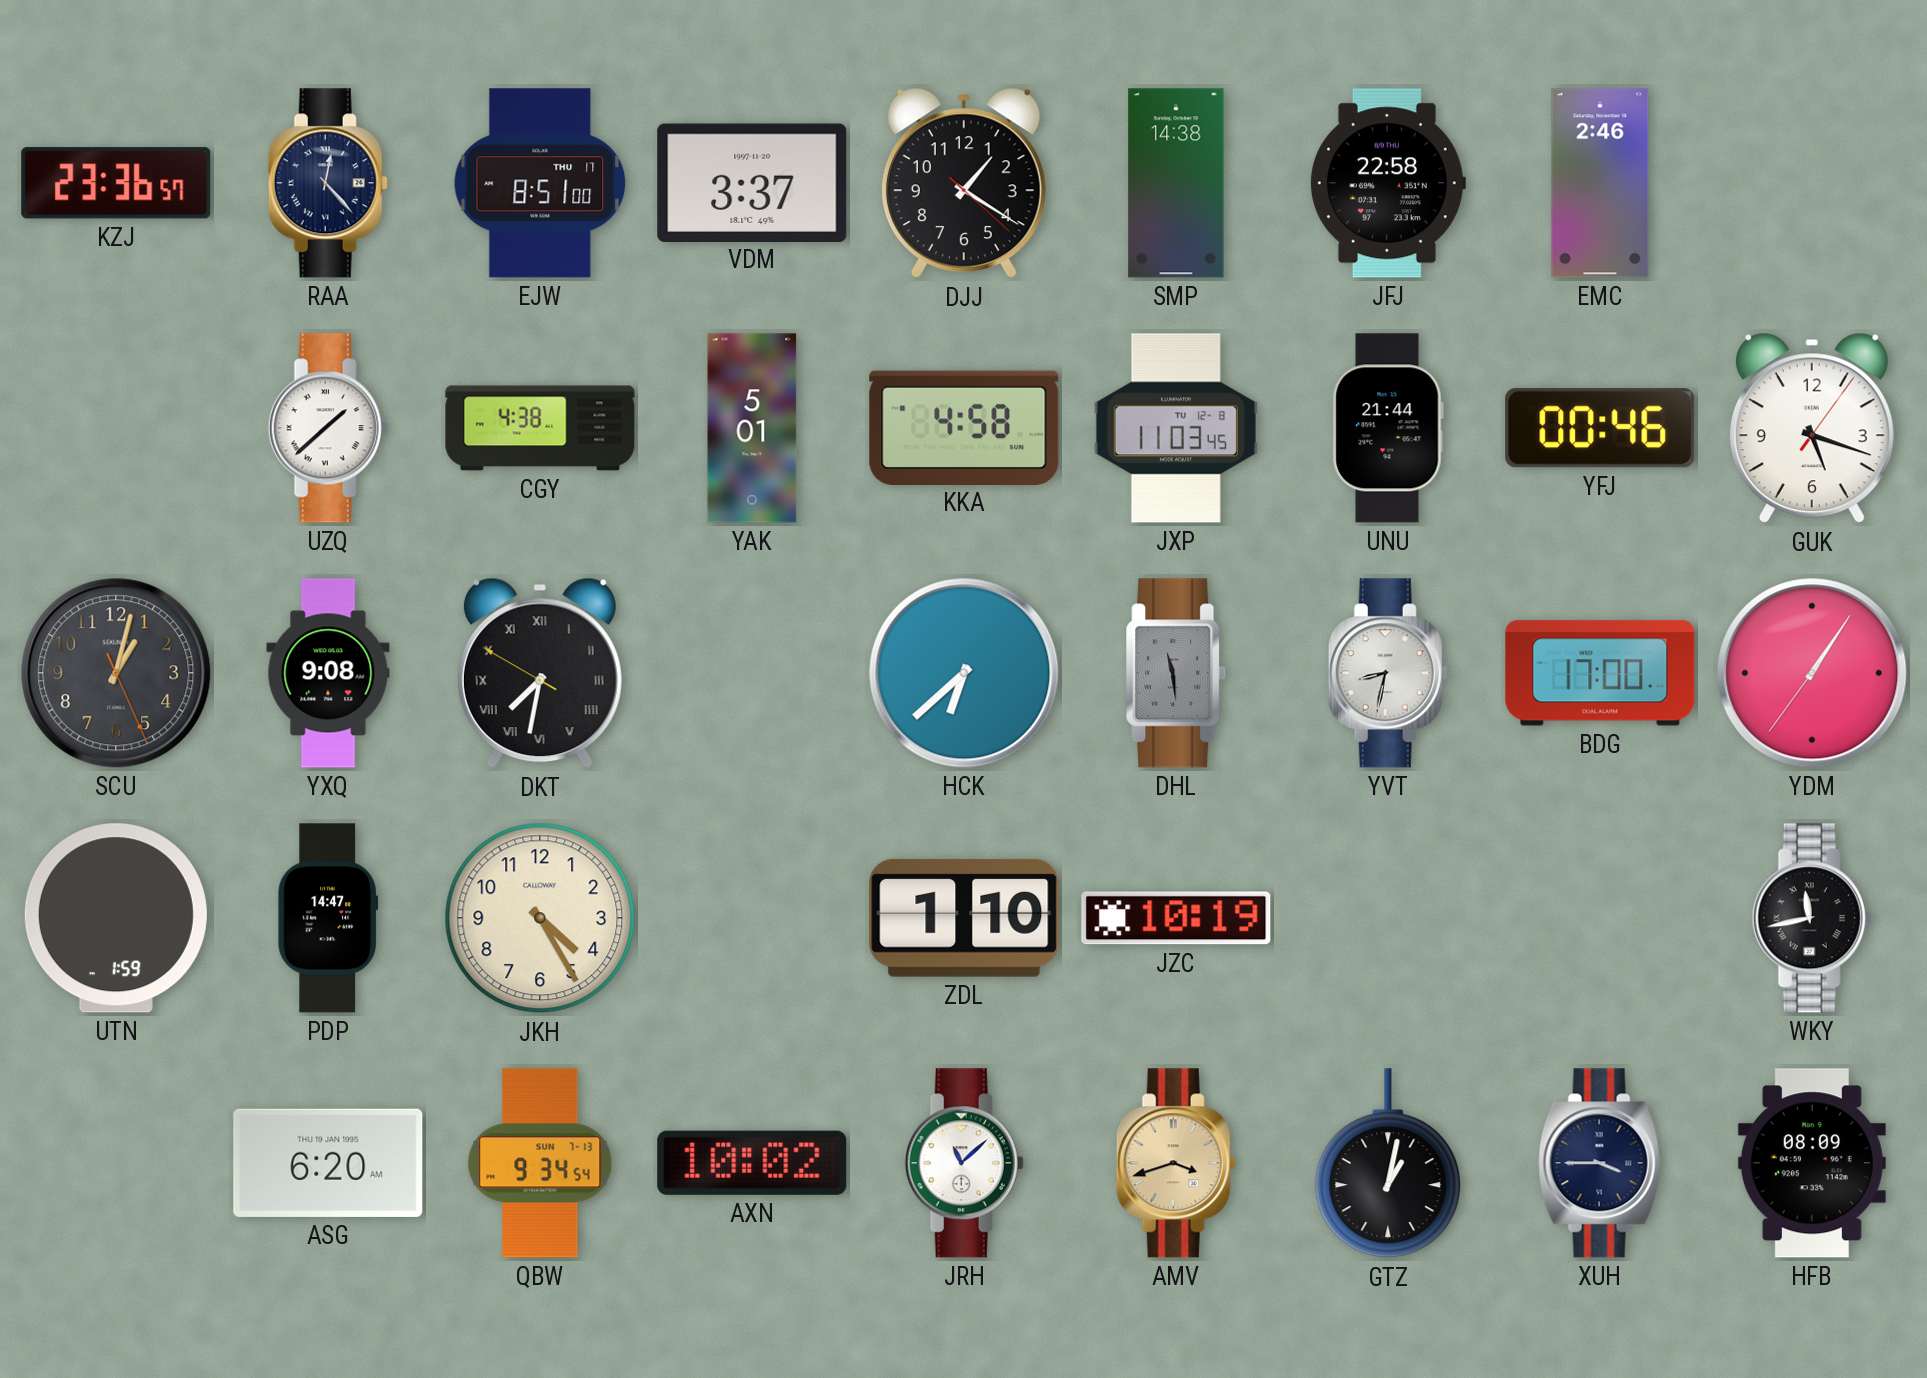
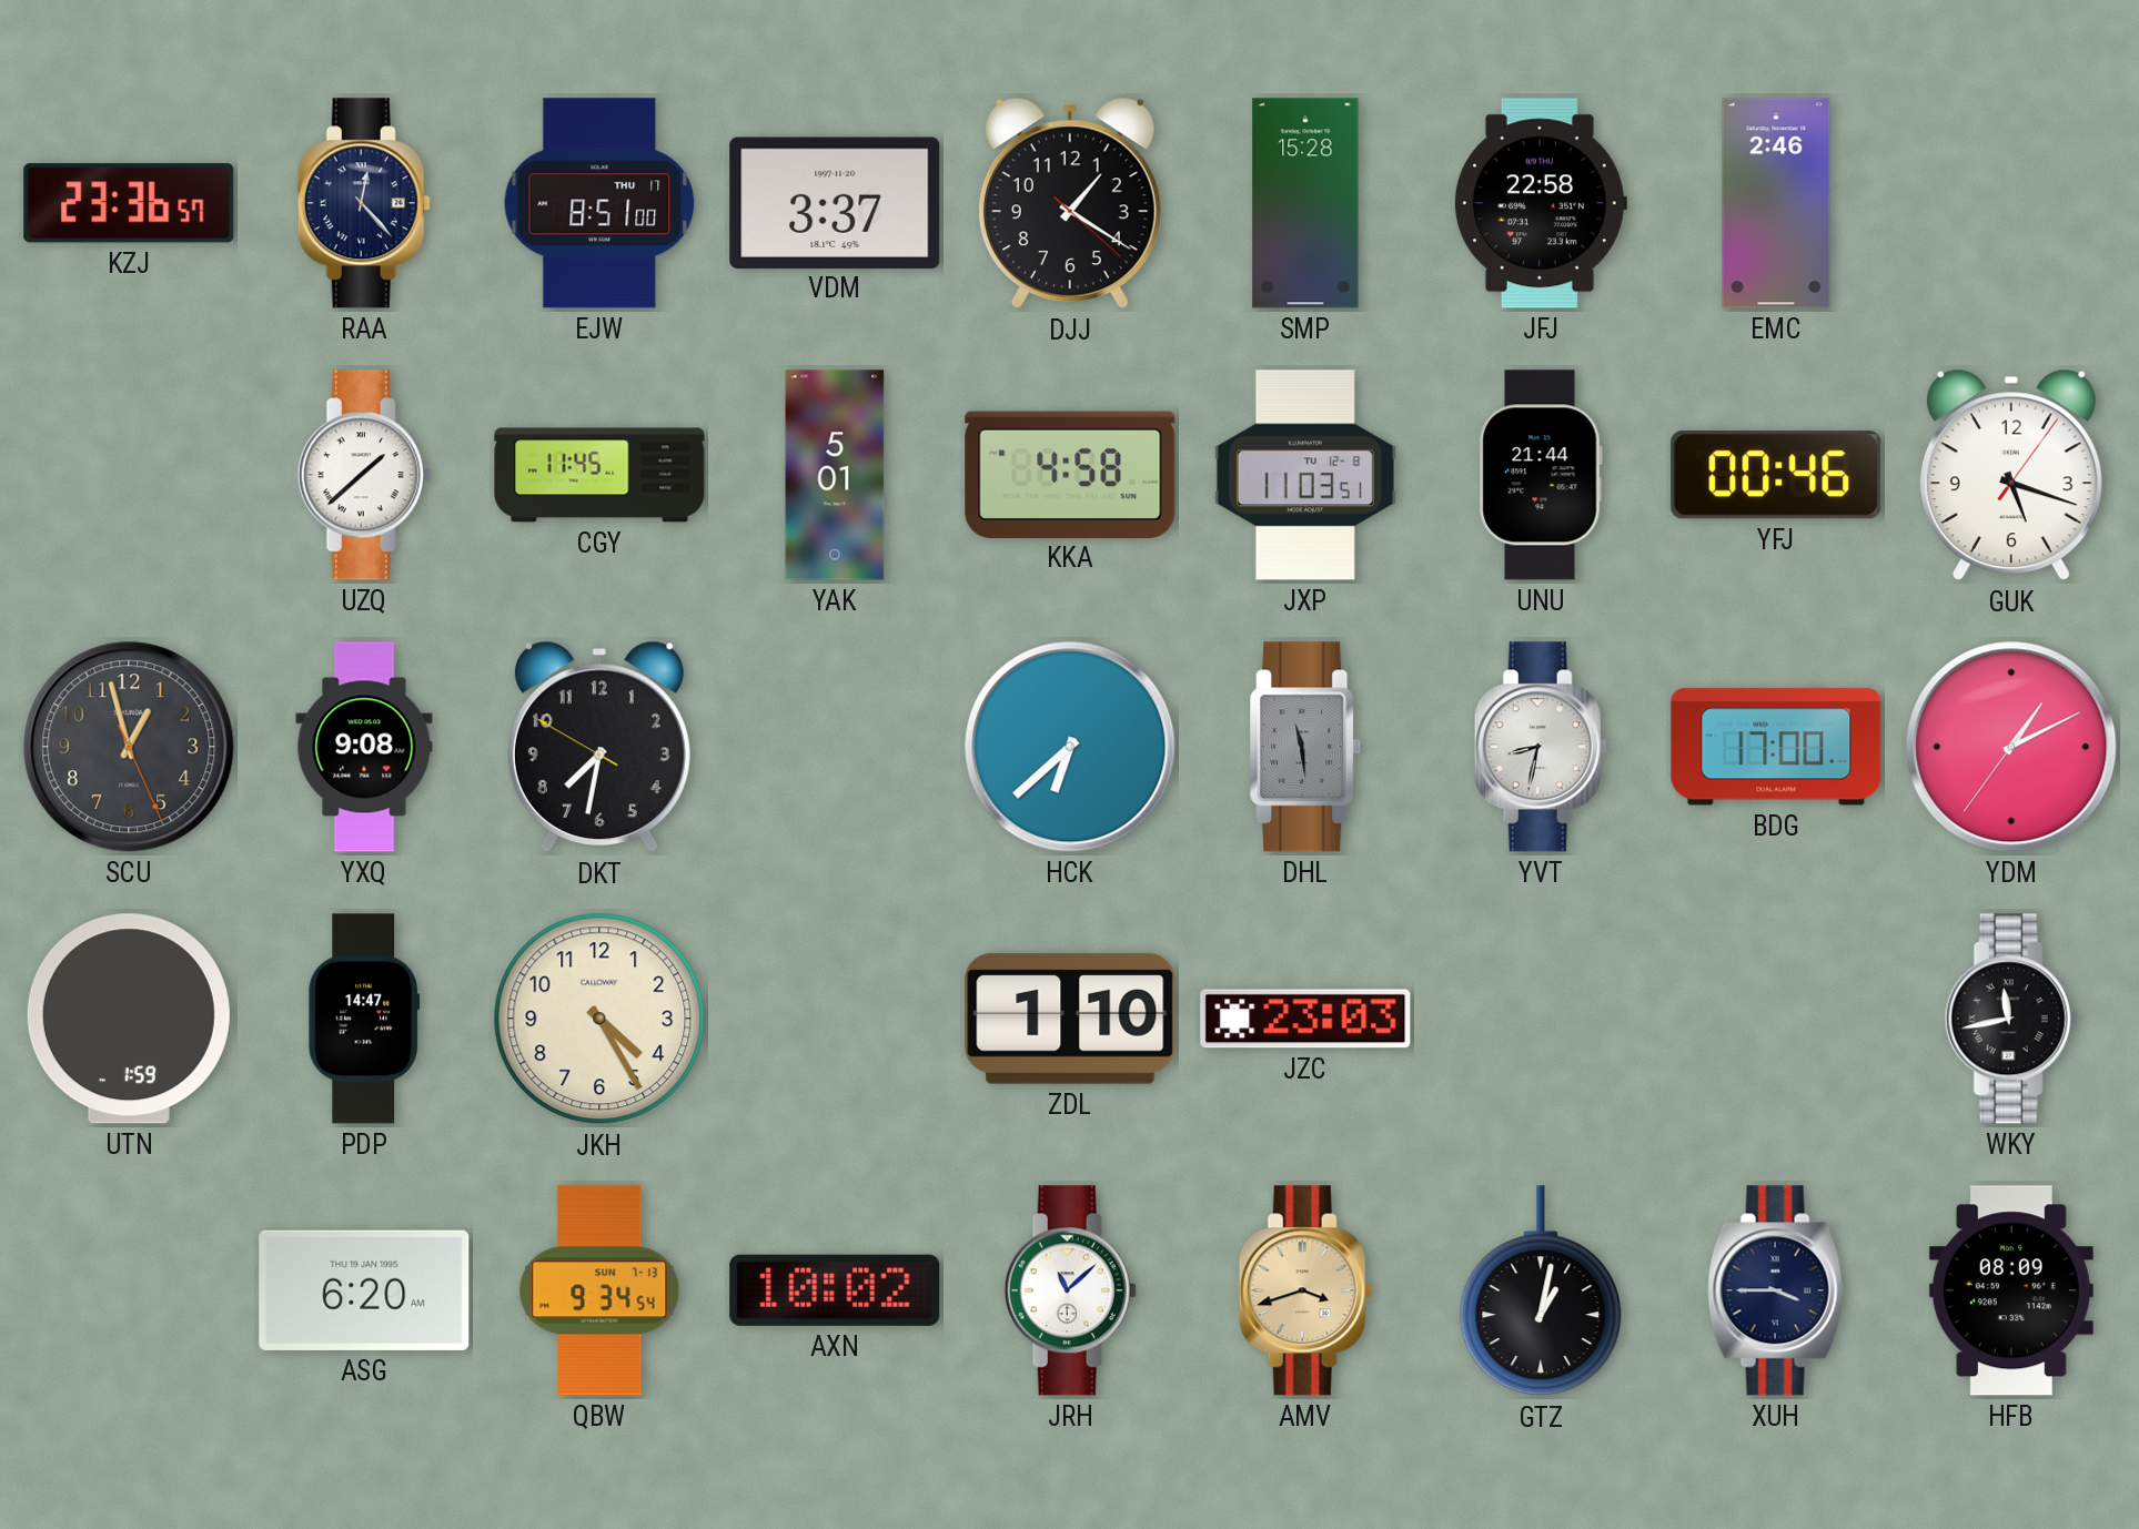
SMP: 14:38 -> 15:28 (1305, 203)
CGY: 4:38 -> 11:45 (599, 475)
JXP: 11:03:45 -> 11:03:51 (1305, 475)
SCU: 1:02 -> 12:57 (129, 747)
DKT numerals: Roman -> Arabic (599, 747)
YDM: 1:05 -> 1:10 (2011, 747)
JZC: 10:19 -> 23:03 (1305, 1019)
